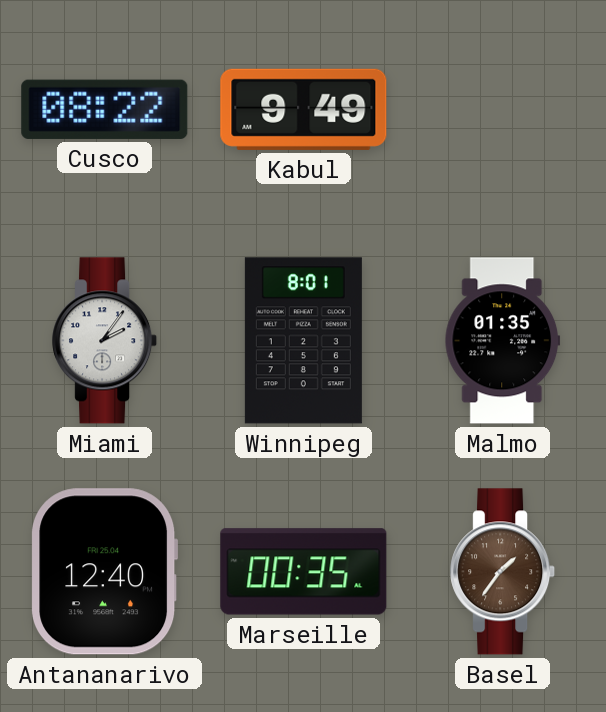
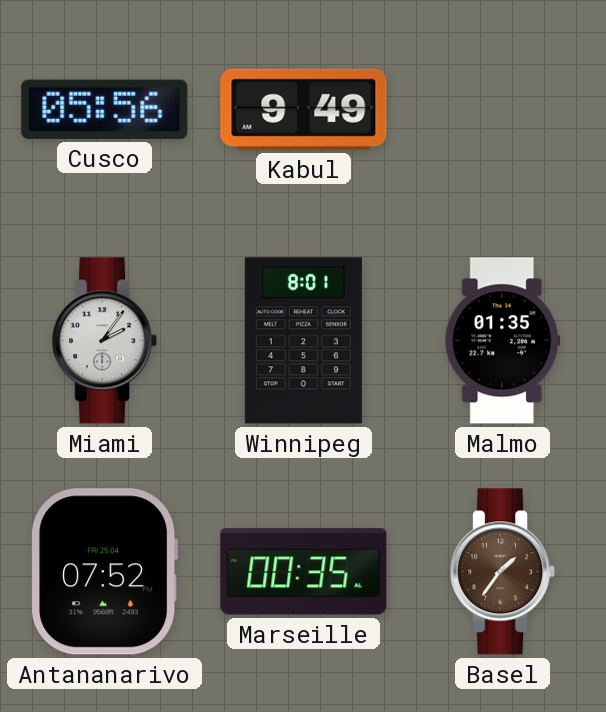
Cusco: 08:22 -> 05:56 (105, 109)
Antananarivo: 12:40 -> 07:52 (105, 572)
